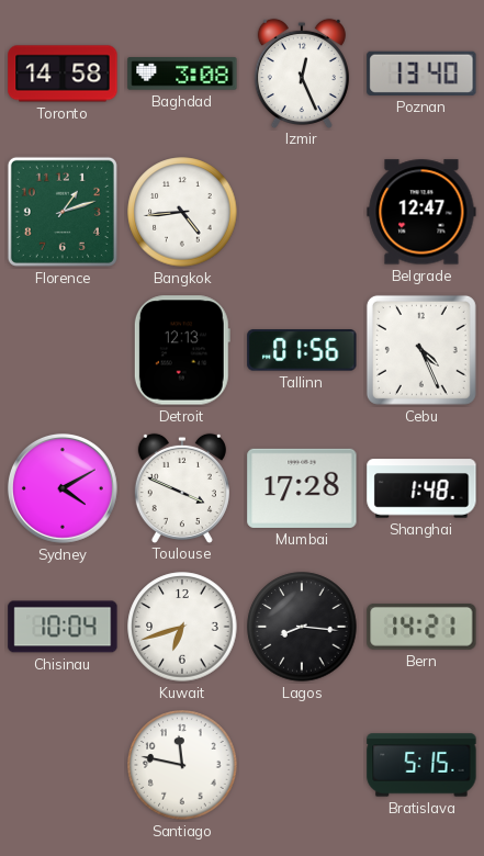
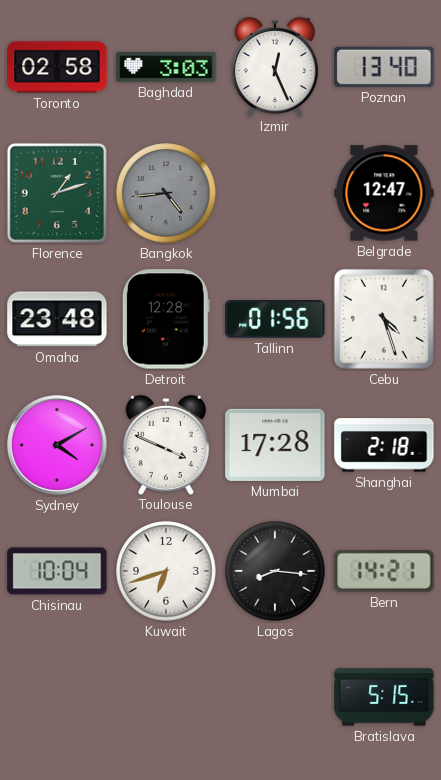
Toronto: 14:58 -> 02:58 (57, 67)
Baghdad: 3:08 -> 3:03 (166, 67)
Bangkok dial: white -> grey (166, 193)
Omaha: none -> 23:48 (57, 319)
Detroit: 12:13 -> 12:28 (166, 319)
Cebu: 4:26 -> 4:27 (384, 319)
Shanghai: 1:48 -> 2:18 (384, 445)
Santiago: 11:47 -> none (182, 765)
